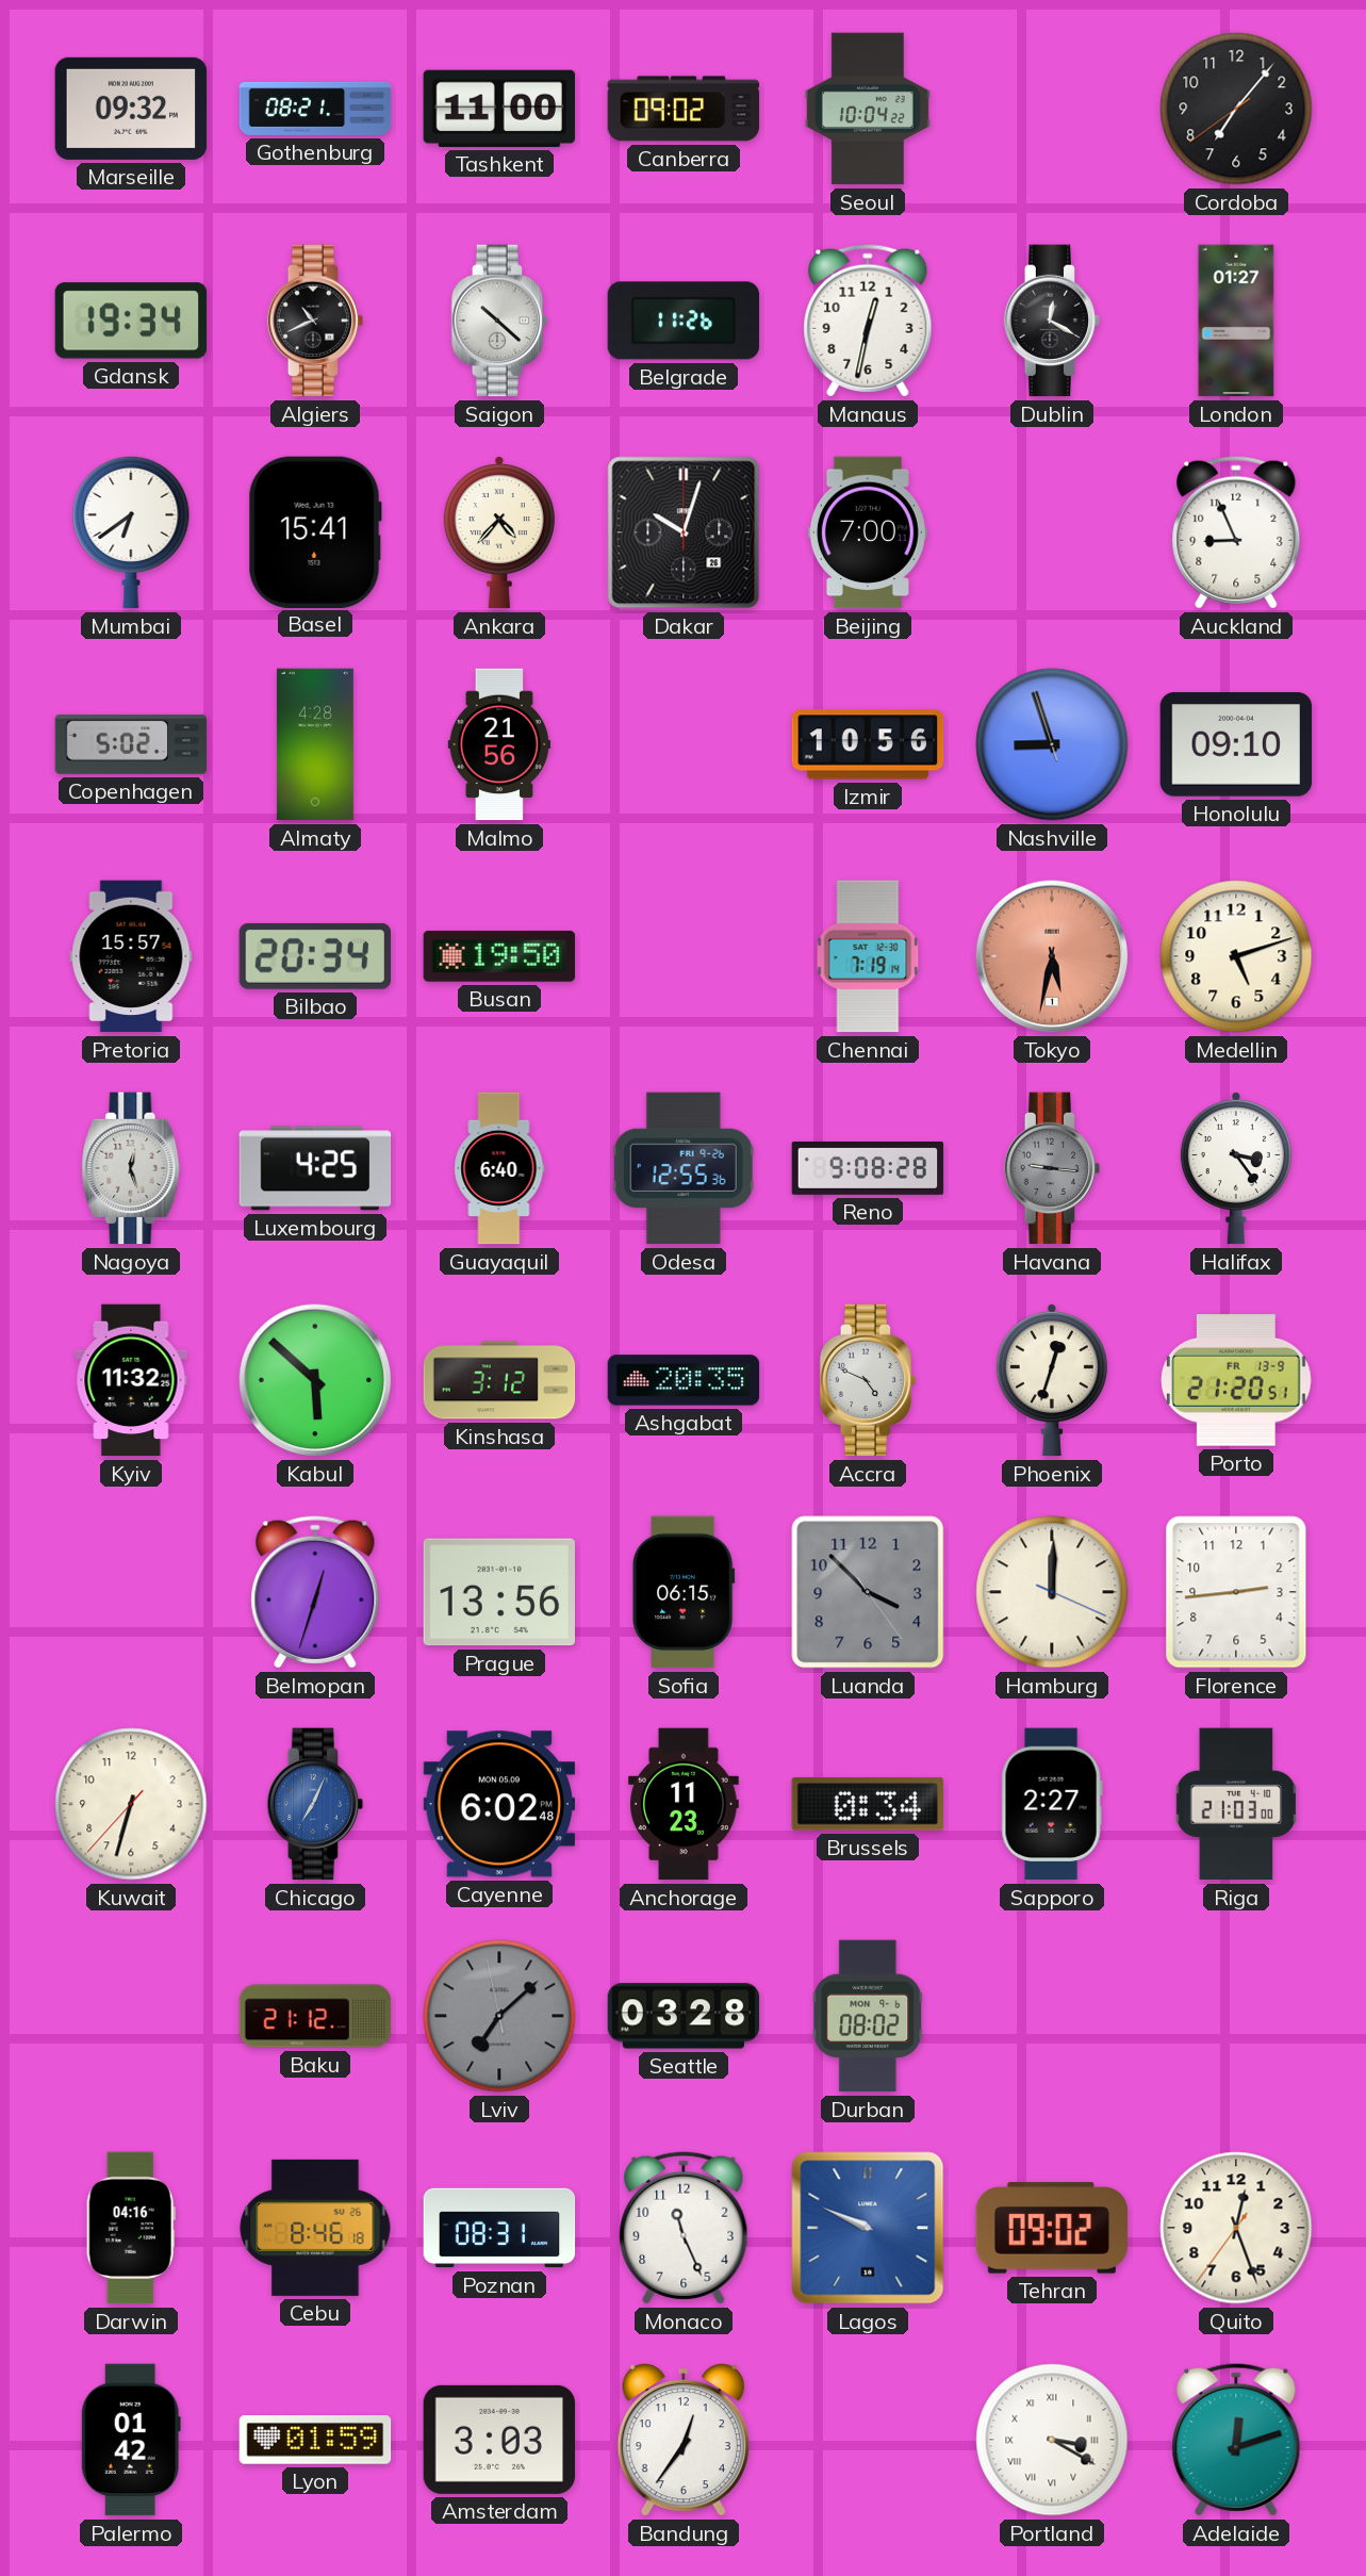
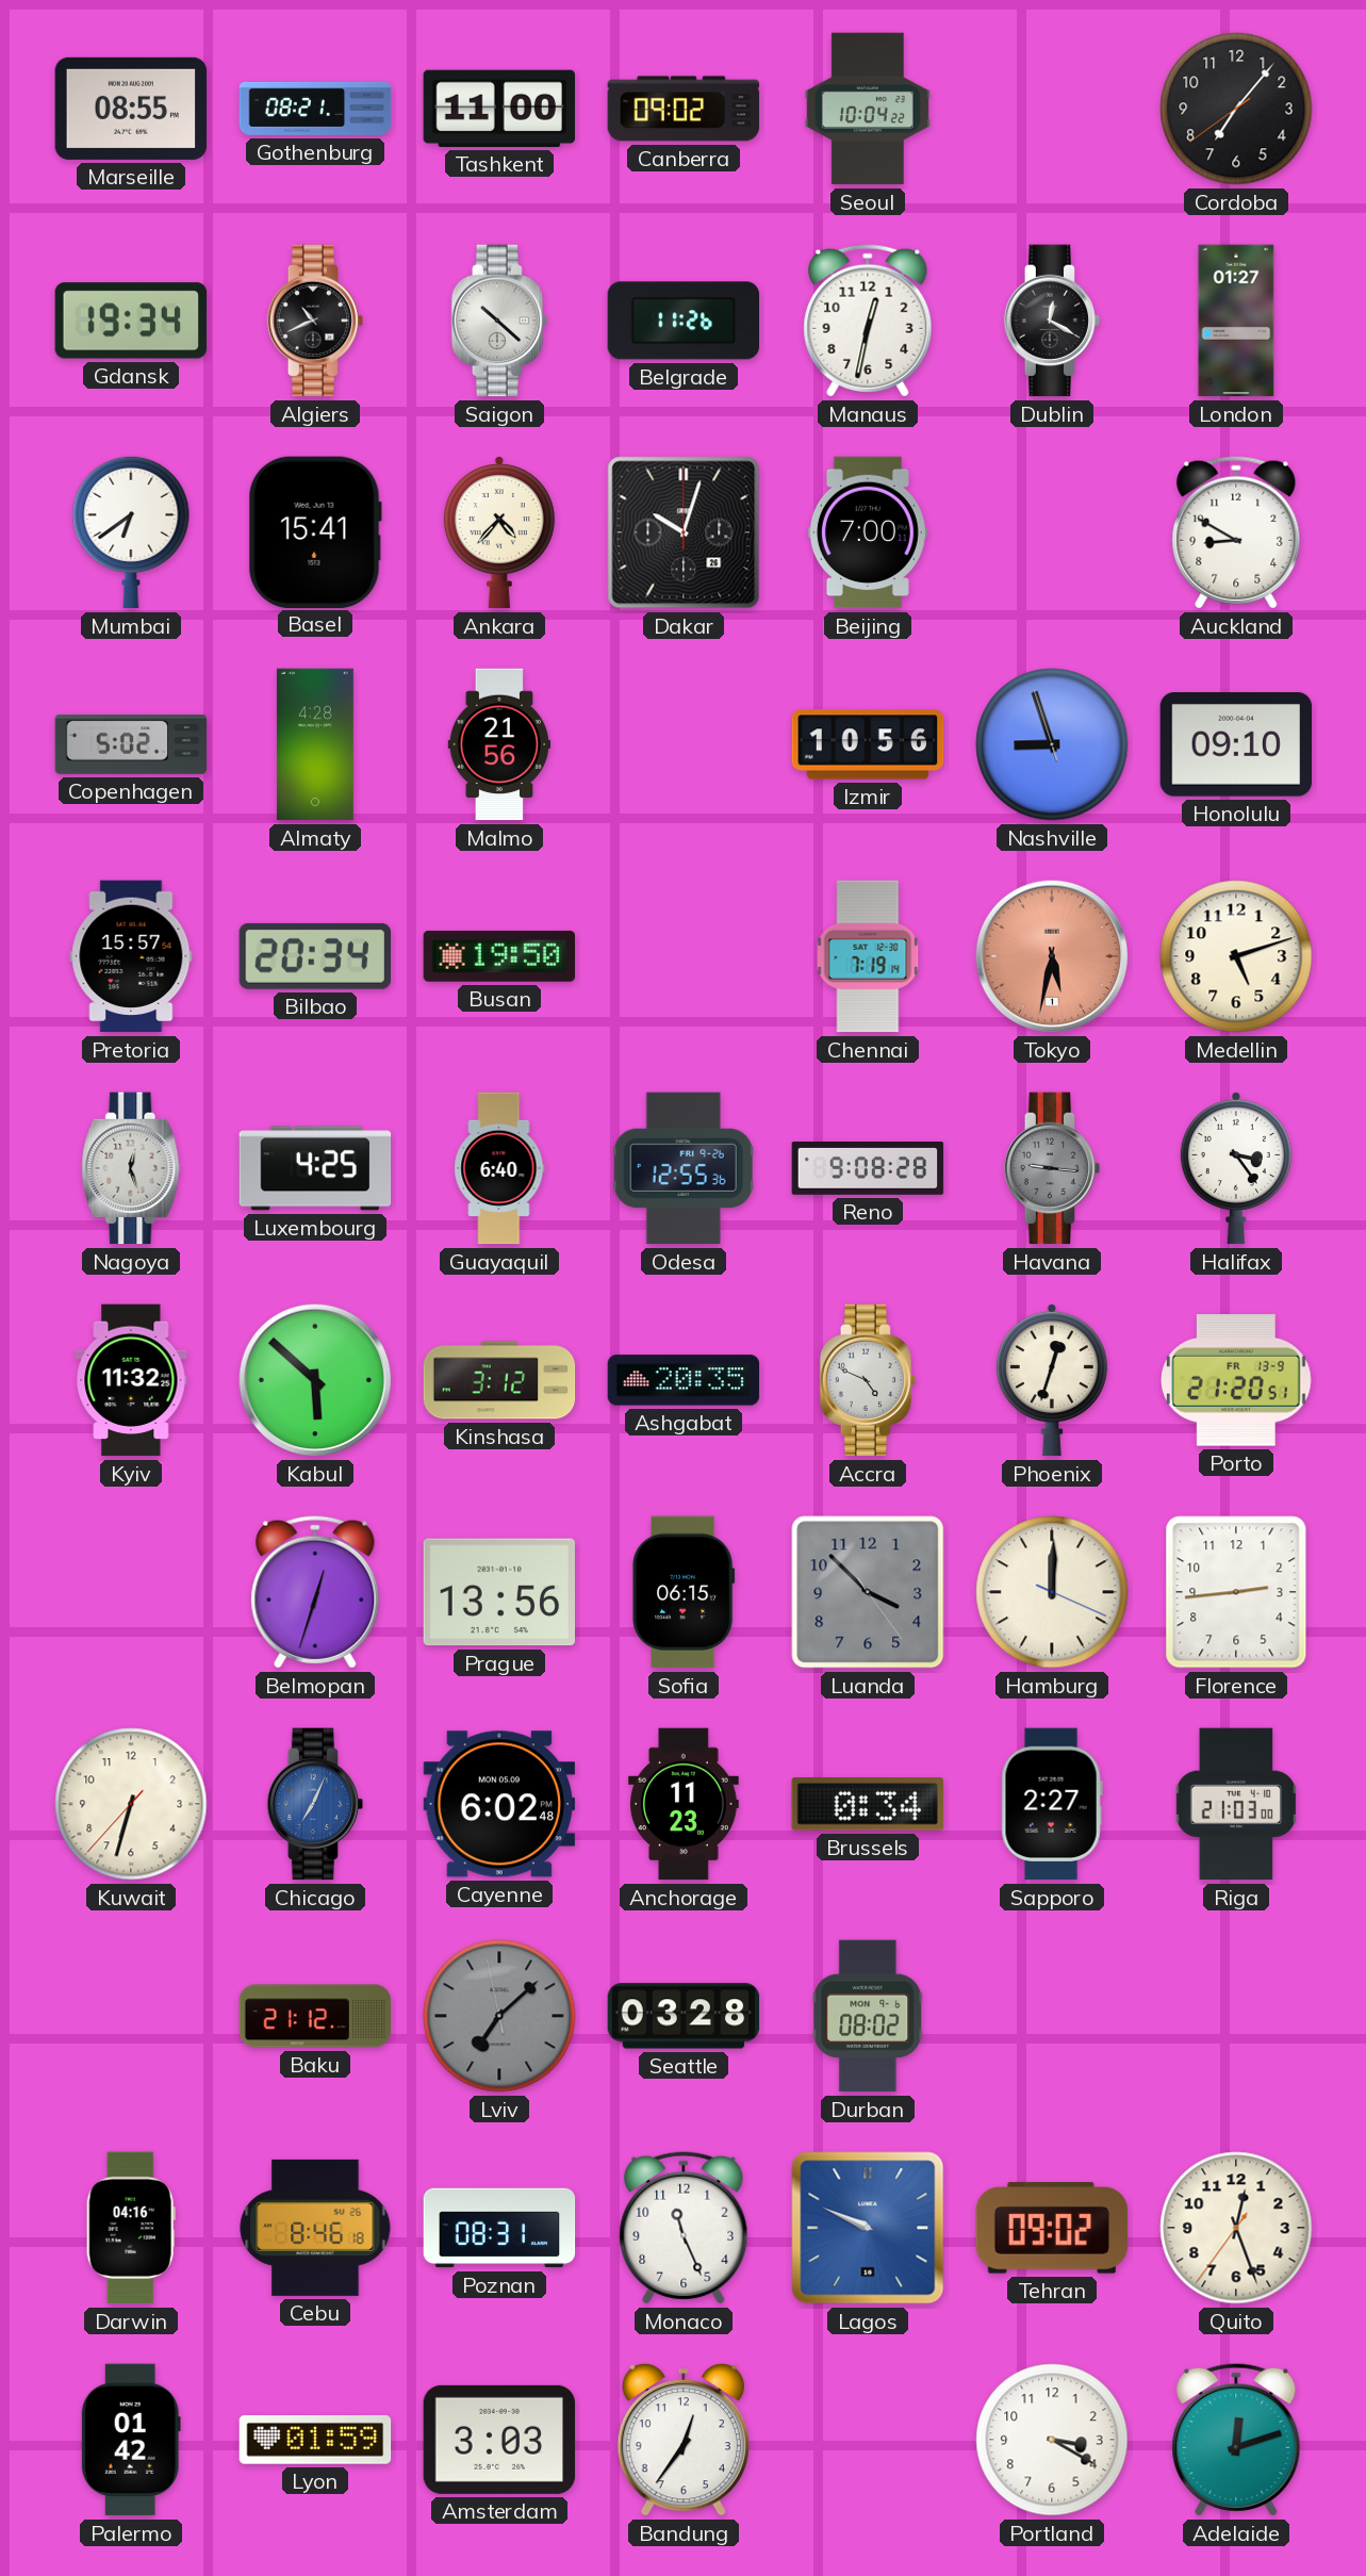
Marseille: 09:32 -> 08:55 (131, 109)
Auckland: 8:56 -> 8:50 (1236, 532)
Portland numerals: Roman -> Arabic (1052, 2440)
